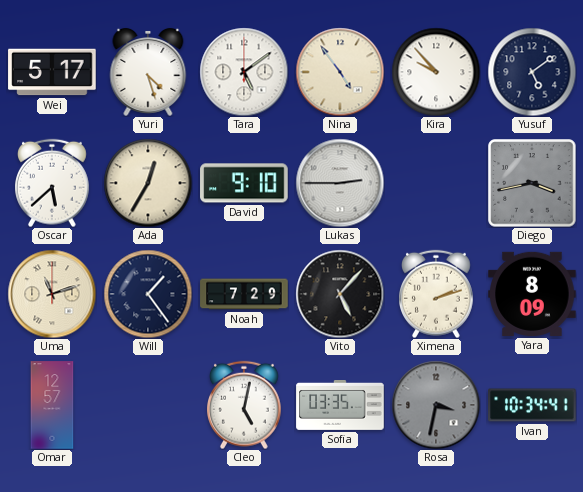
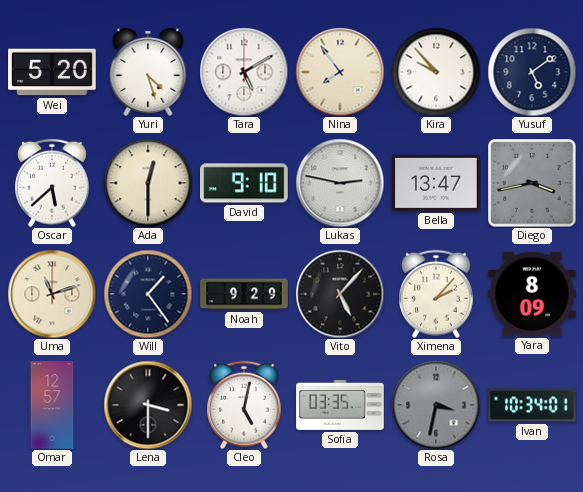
Wei: 5:17 -> 5:20 (52, 72)
Tara: 5:09 -> 5:10 (244, 72)
Nina: 4:54 -> 7:54 (340, 72)
Ada: 12:35 -> 12:30 (148, 183)
Lukas: 2:45 -> 2:47 (340, 183)
Bella: none -> 13:47 (436, 183)
Noah: 7:29 -> 9:29 (244, 294)
Ximena: 2:12 -> 2:07 (437, 294)
Lena: none -> 3:30 (148, 405)
Ivan: 10:34:41 -> 10:34:01 (532, 405)
